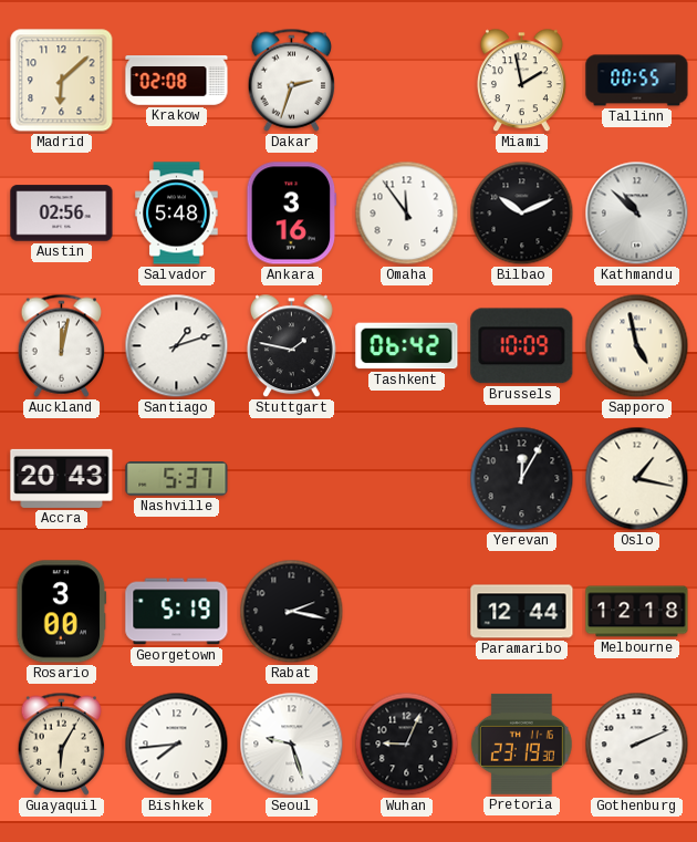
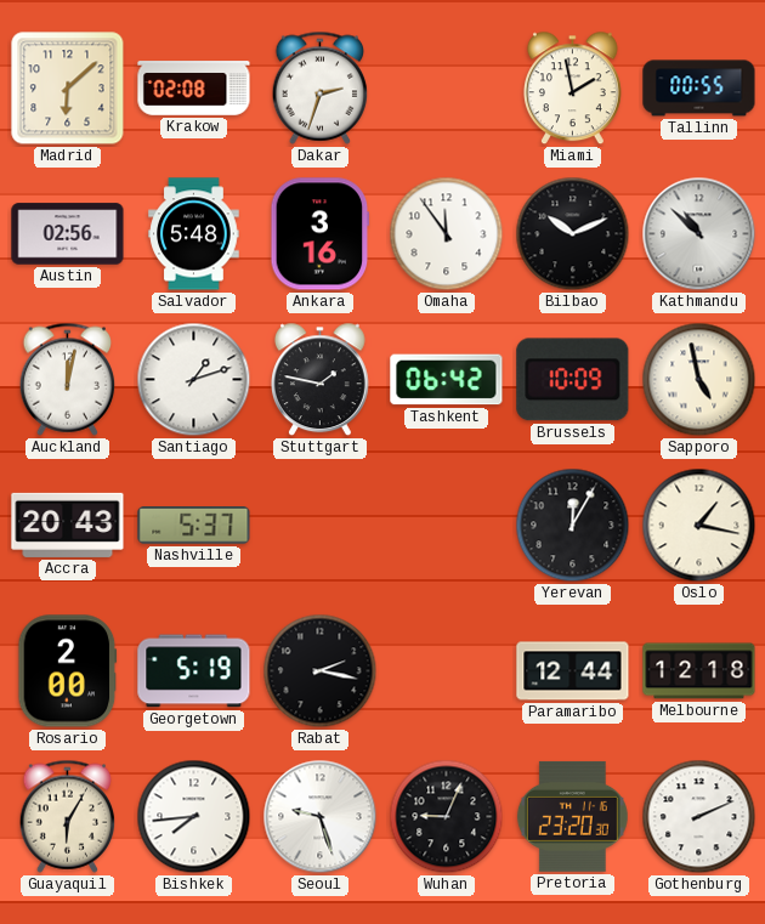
Rosario: 3:00 -> 2:00 (68, 671)
Pretoria: 23:19 -> 23:20 (572, 816)
